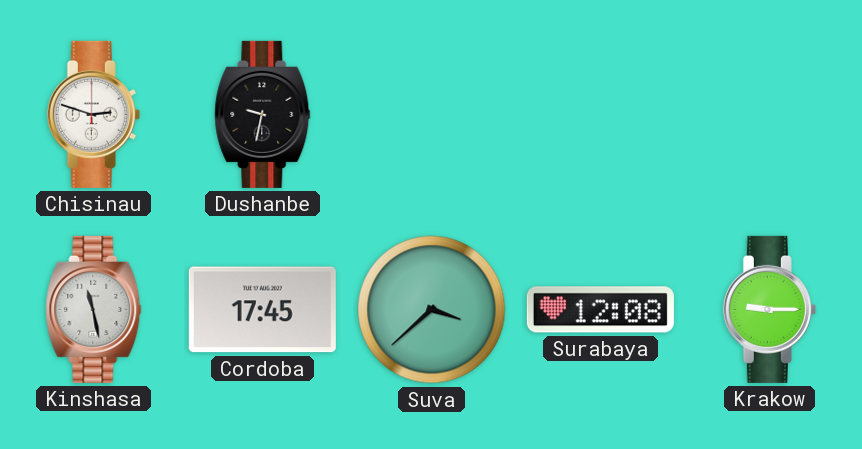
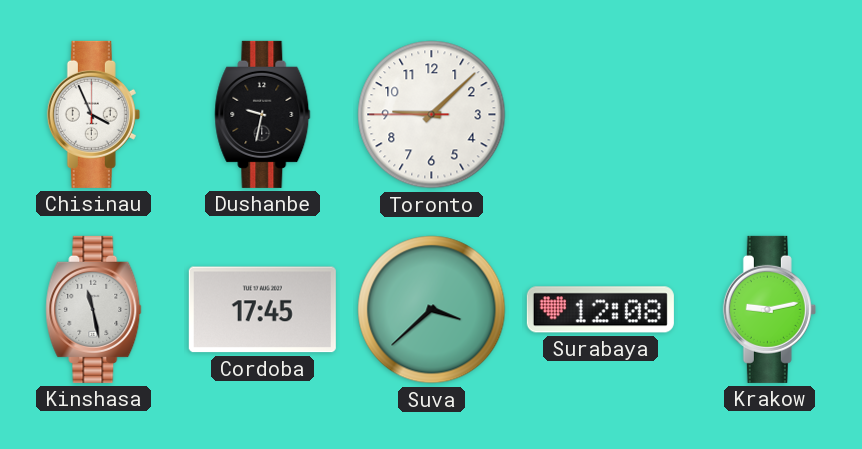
Chisinau: 2:48 -> 3:56 (93, 114)
Toronto: none -> 9:07 (432, 115)
Krakow: 9:15 -> 9:13 (769, 309)
